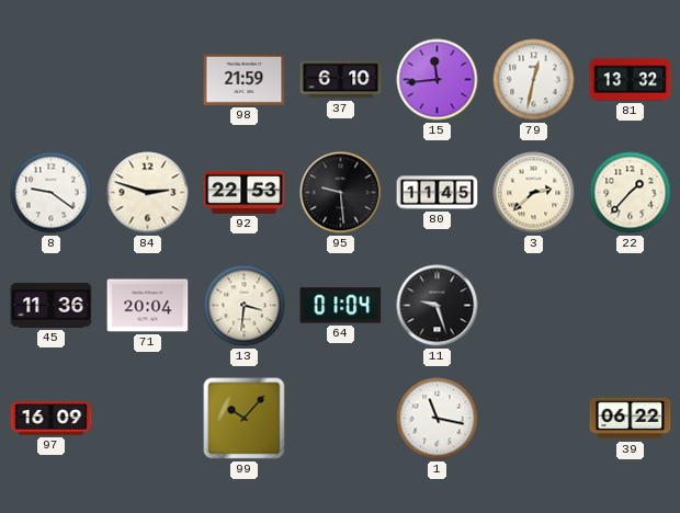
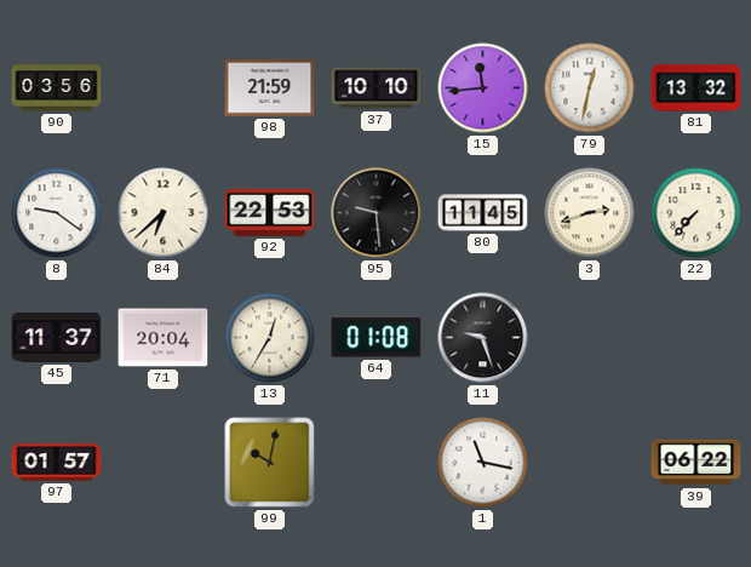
90: none -> 03:56 (57, 88)
37: 6:10 -> 10:10 (377, 88)
84: 2:48 -> 6:38 (164, 213)
3: 2:38 -> 2:42 (590, 213)
22: 1:37 -> 7:37 (696, 213)
45: 11:36 -> 11:37 (57, 338)
13: 3:31 -> 12:35 (270, 338)
64: 01:04 -> 01:08 (377, 338)
97: 16:09 -> 01:57 (57, 463)
99: 10:07 -> 10:02 (270, 463)
